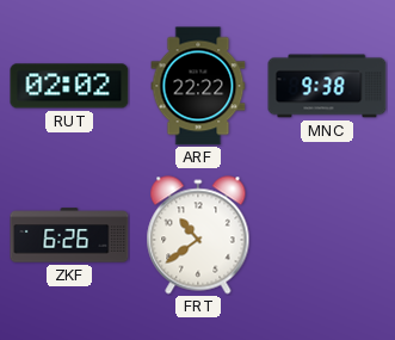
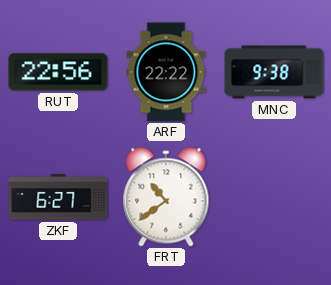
RUT: 02:02 -> 22:56 (58, 72)
ZKF: 6:26 -> 6:27 (58, 197)
